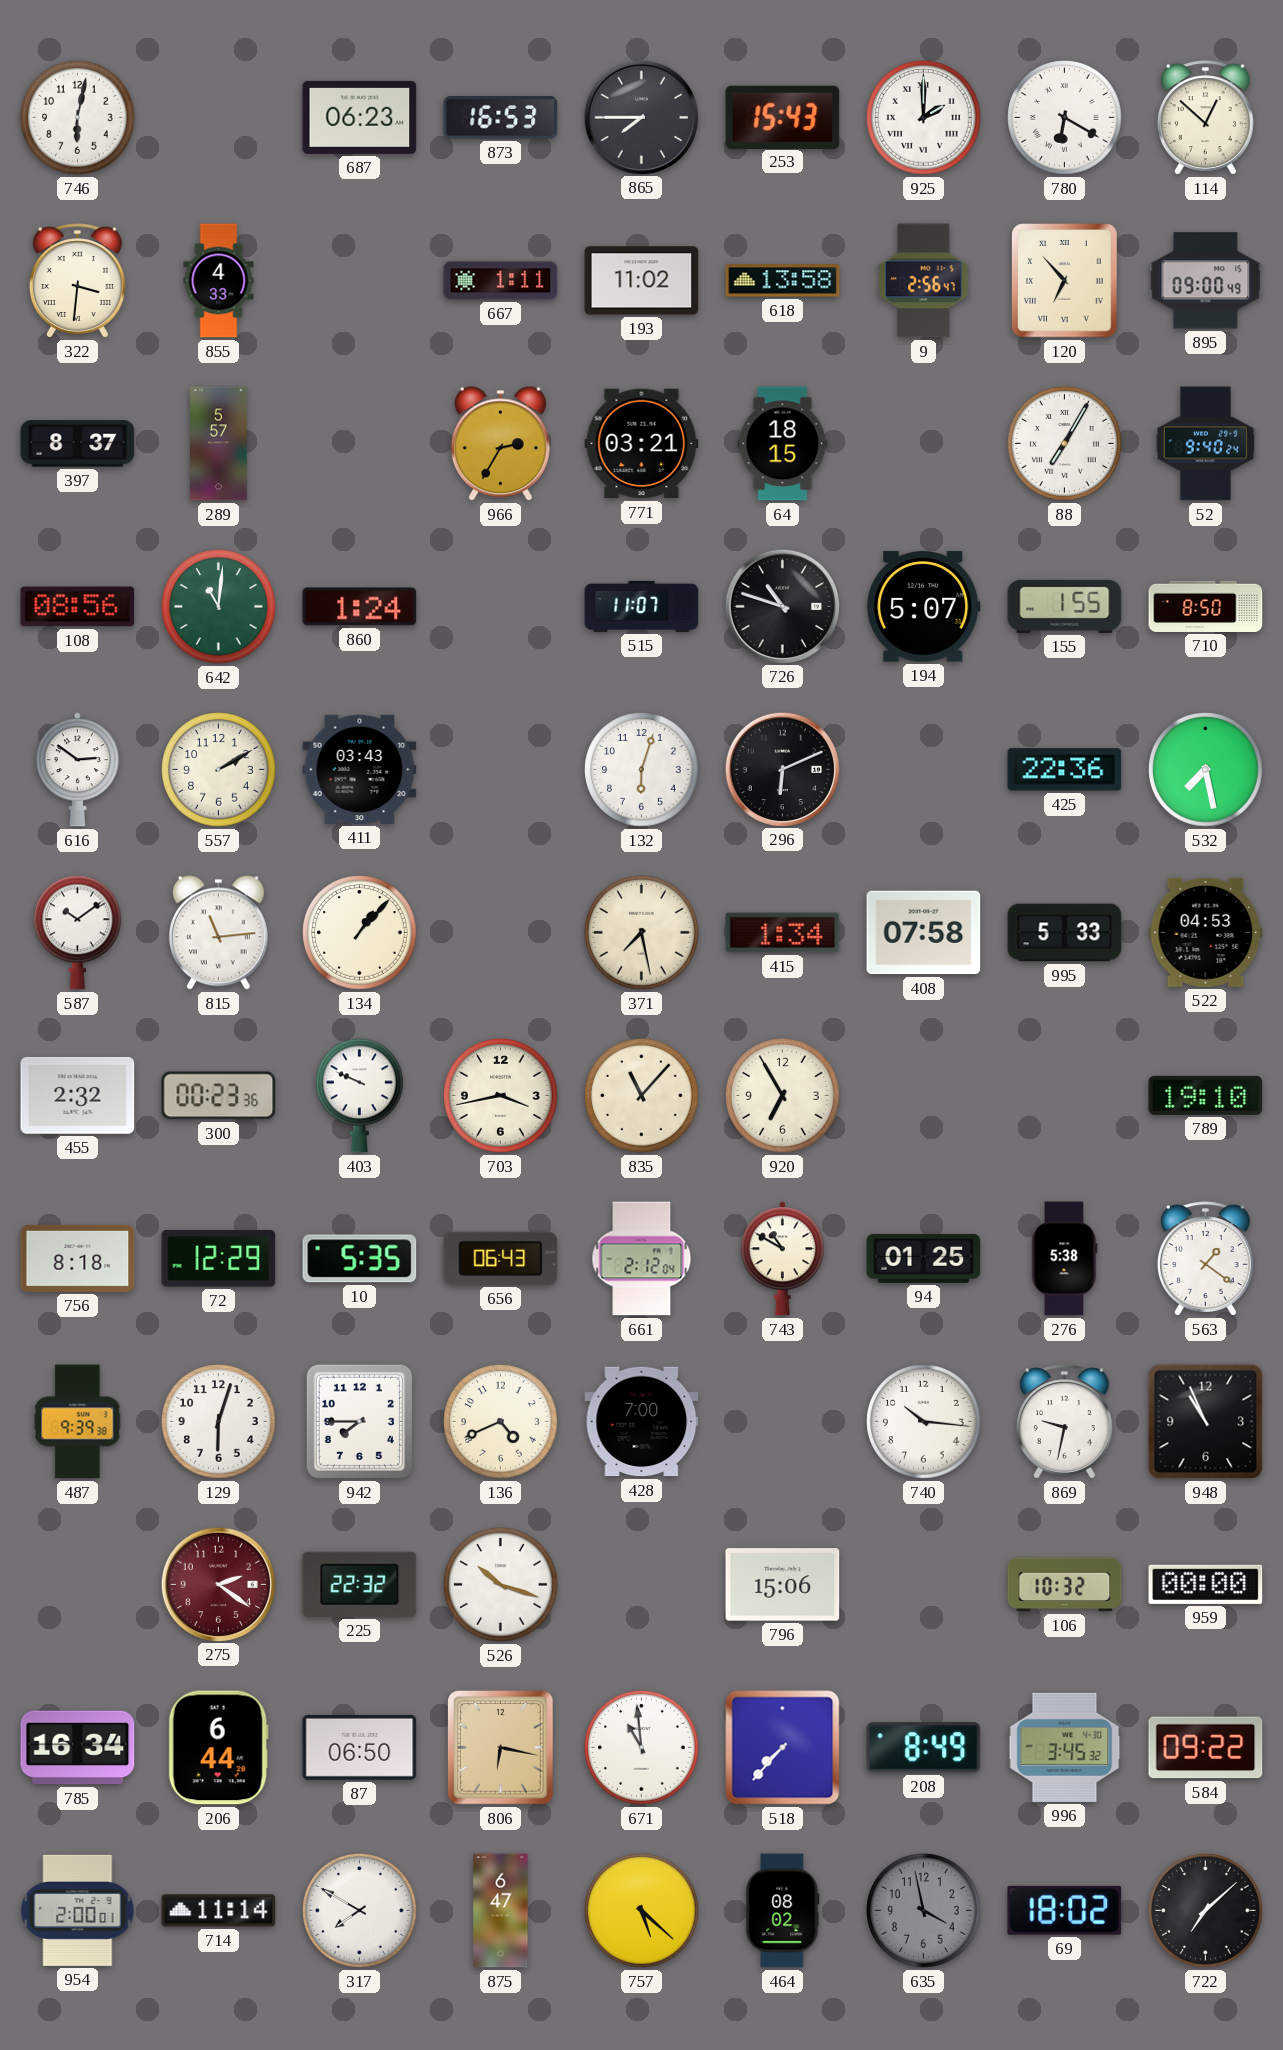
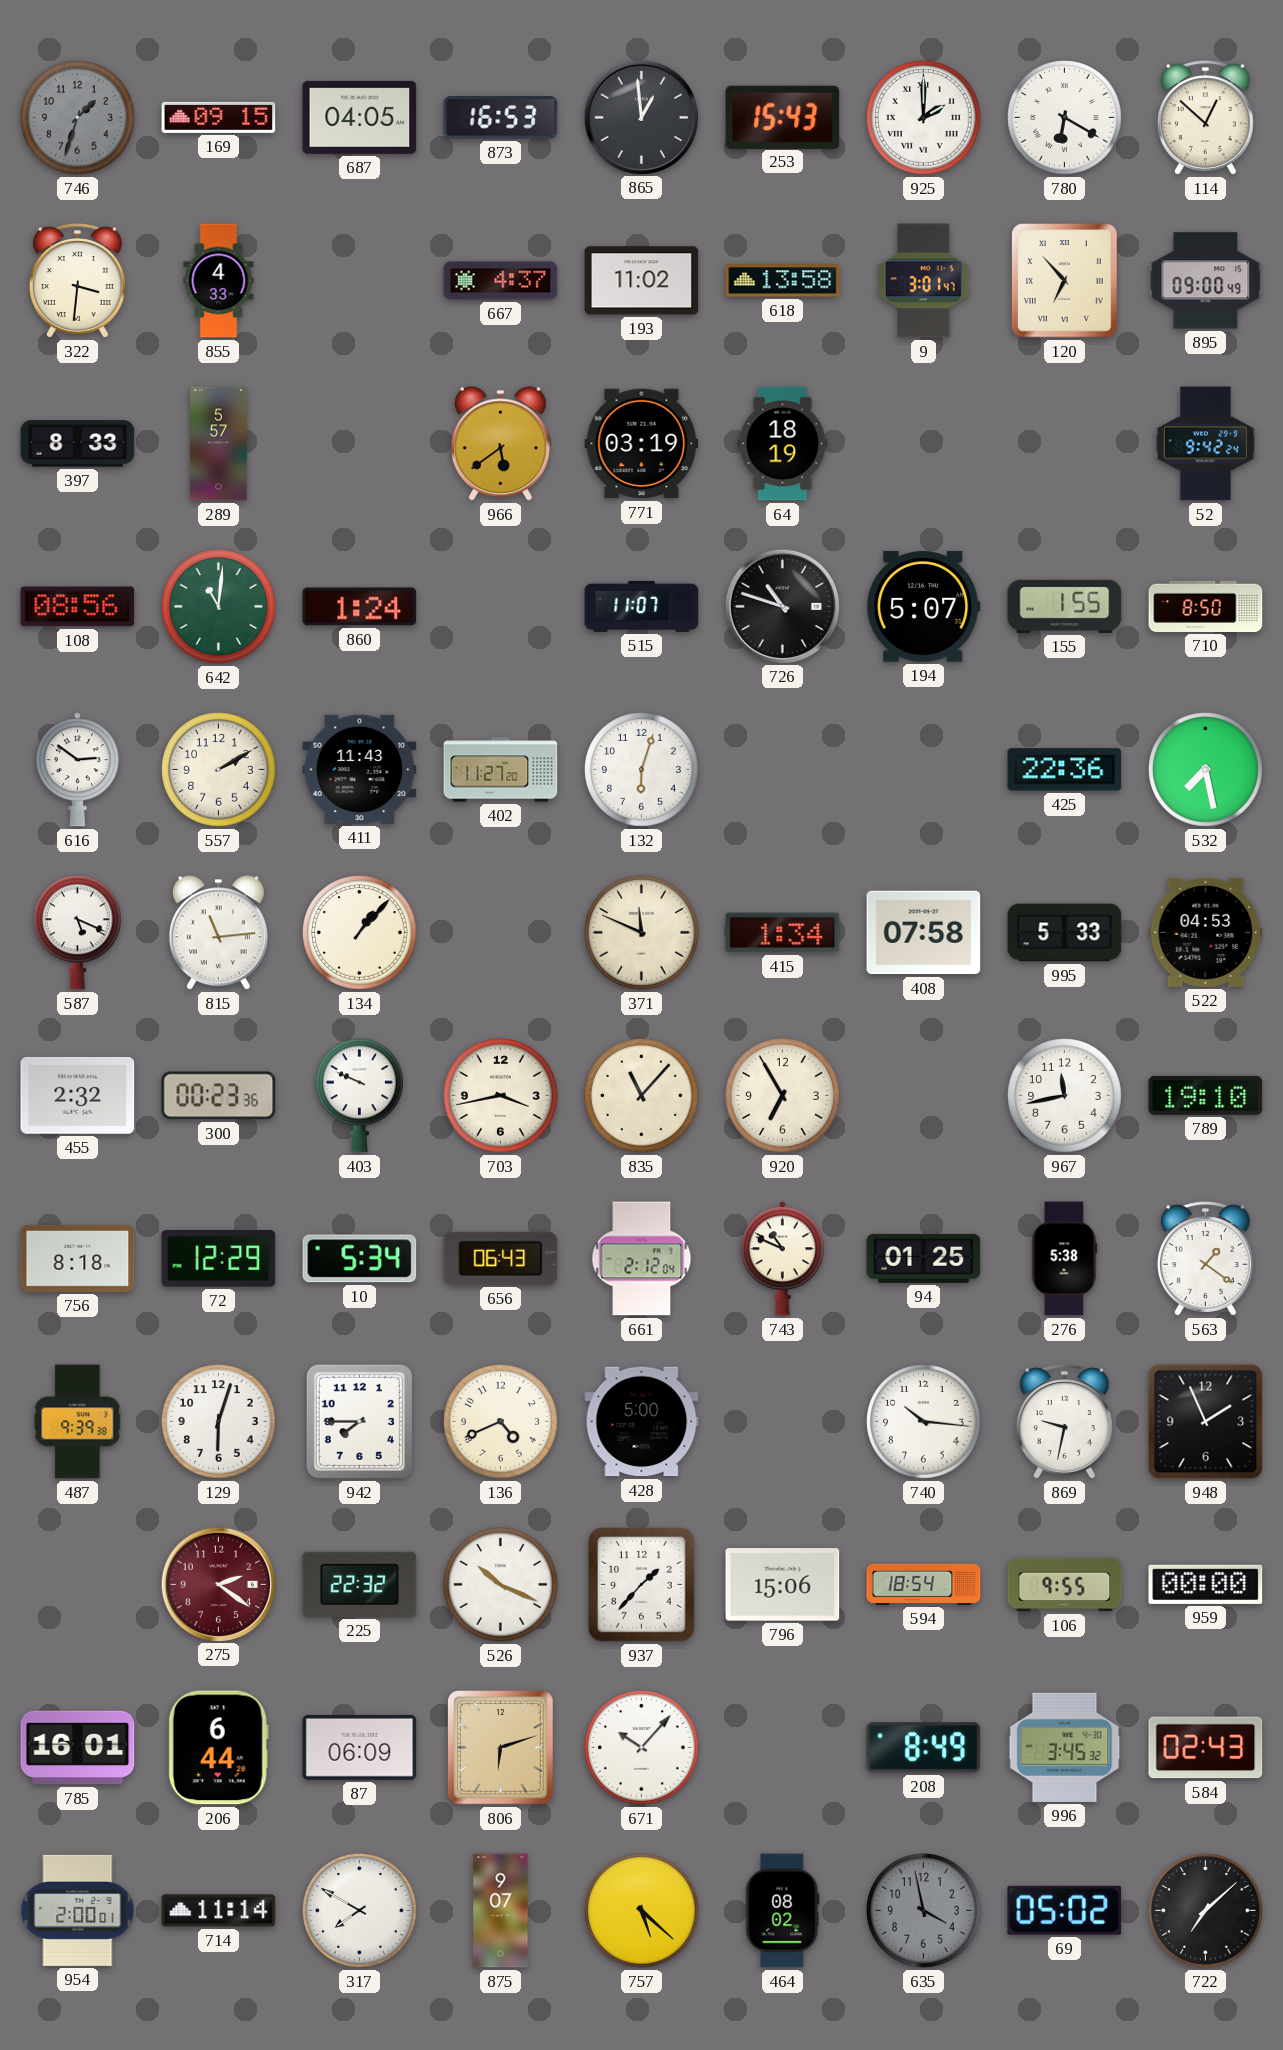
746: 6:02 -> 1:33 (78, 118)
746 dial: white -> grey (78, 118)
169: none -> 09:15 (219, 117)
687: 06:23 -> 04:05 (360, 117)
865: 7:45 -> 12:59 (641, 117)
667: 1:11 -> 4:37 (501, 281)
9: 2:56 -> 3:01 (924, 281)
397: 8:37 -> 8:33 (78, 444)
966: 2:35 -> 5:39 (500, 444)
771: 03:21 -> 03:19 (642, 444)
64: 18:15 -> 18:19 (783, 444)
88: 7:05 -> none (1065, 444)
52: 9:40 -> 9:42 (1205, 444)
411: 03:43 -> 11:43 (360, 769)
402: none -> 11:27 (501, 770)
296: 6:11 -> none (782, 769)
587: 10:09 -> 5:19 (78, 933)
371: 7:28 -> 11:49 (642, 933)
967: none -> 11:43 (1065, 1096)
10: 5:35 -> 5:34 (360, 1259)
743: 10:50 -> 10:49 (782, 1259)
428: 7:00 -> 5:00 (642, 1422)
948: 10:56 -> 1:56 (1206, 1422)
526: 10:18 -> 10:19 (501, 1585)
937: none -> 1:37 (642, 1585)
594: none -> 18:54 (924, 1584)
106: 10:32 -> 9:55 (1065, 1585)
785: 16:34 -> 16:01 (78, 1748)
87: 06:50 -> 06:09 (360, 1747)
806: 6:17 -> 6:12 (501, 1748)
671: 10:59 -> 10:07 (642, 1748)
518: 7:37 -> none (783, 1748)
584: 09:22 -> 02:43 (1206, 1748)
875: 6:47 -> 9:07 (501, 1911)
69: 18:02 -> 05:02 (1065, 1910)
